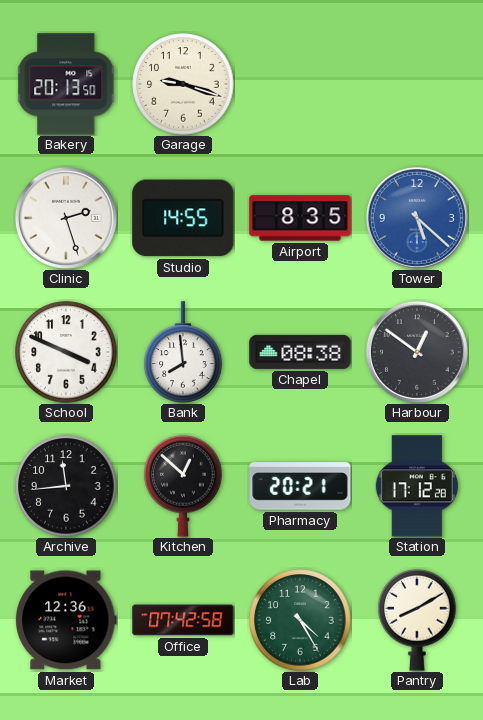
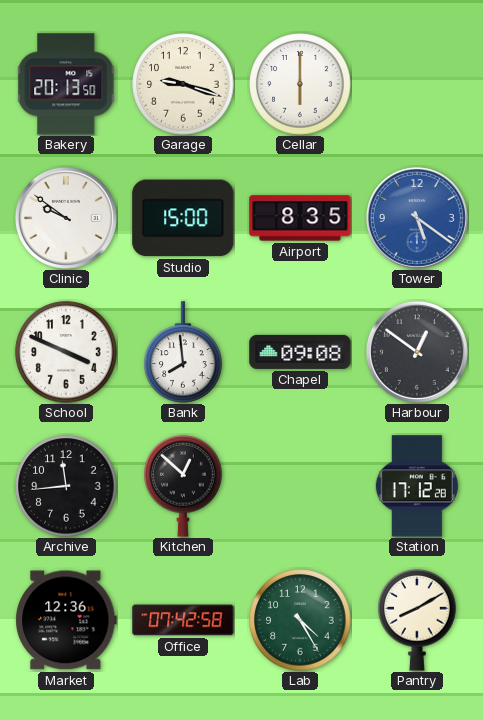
Cellar: none -> 6:00 (300, 84)
Clinic: 2:27 -> 9:51 (66, 218)
Studio: 14:55 -> 15:00 (183, 218)
Tower: 5:22 -> 5:21 (417, 218)
Chapel: 08:38 -> 09:08 (300, 352)
Pharmacy: 20:21 -> none (300, 486)
